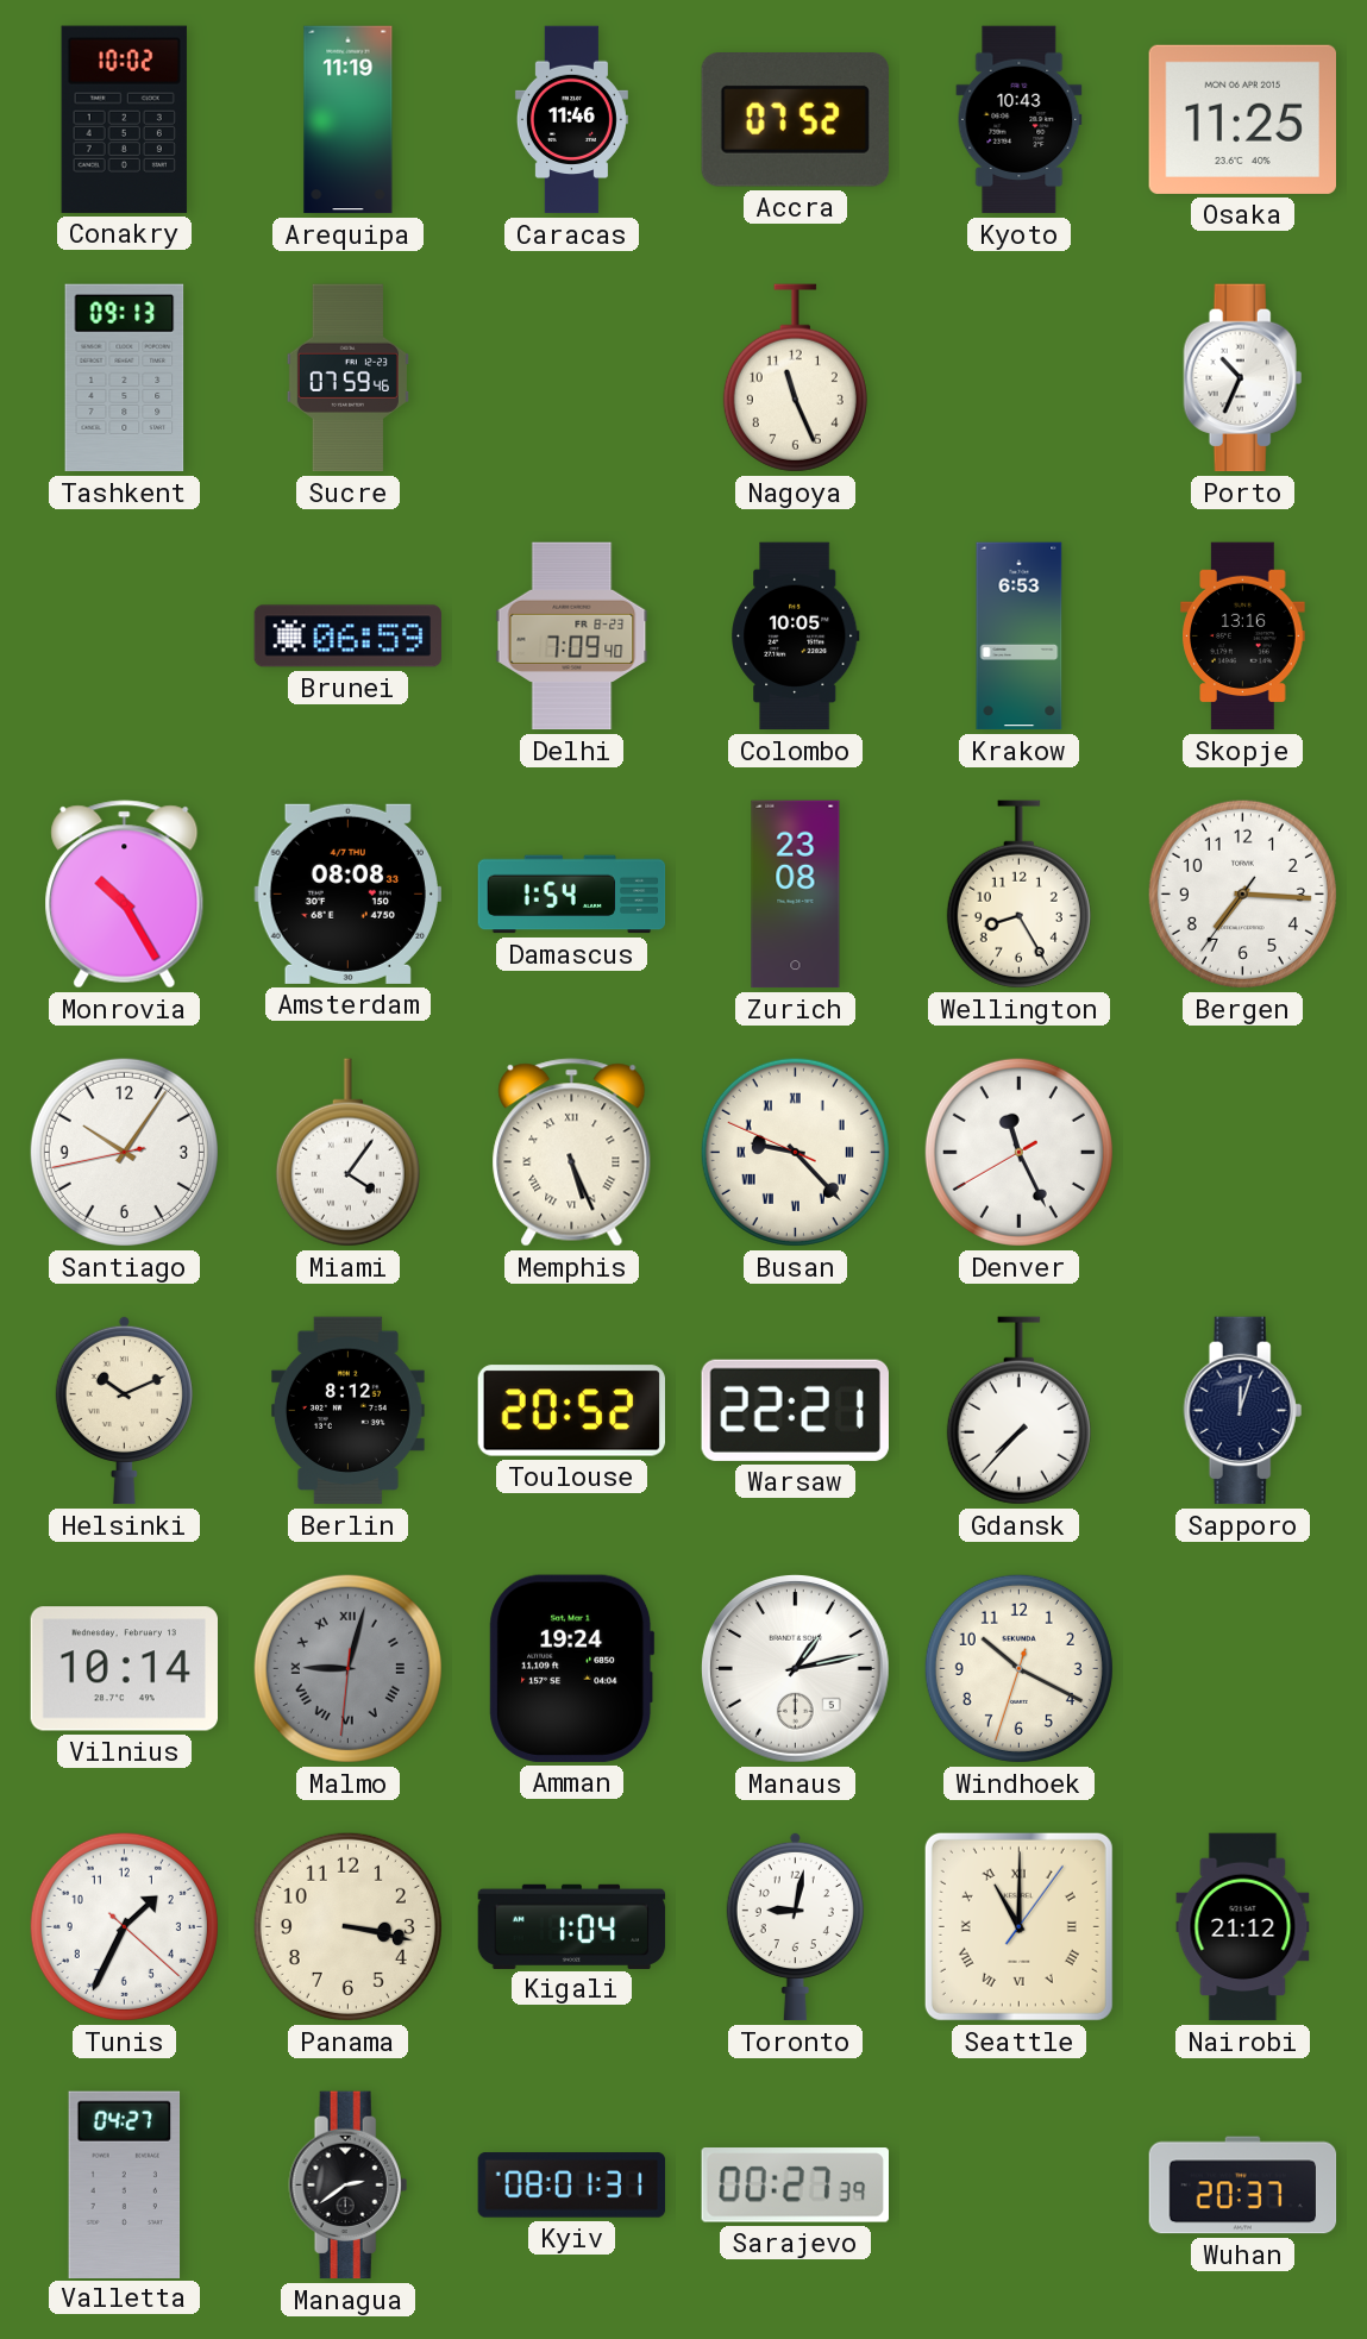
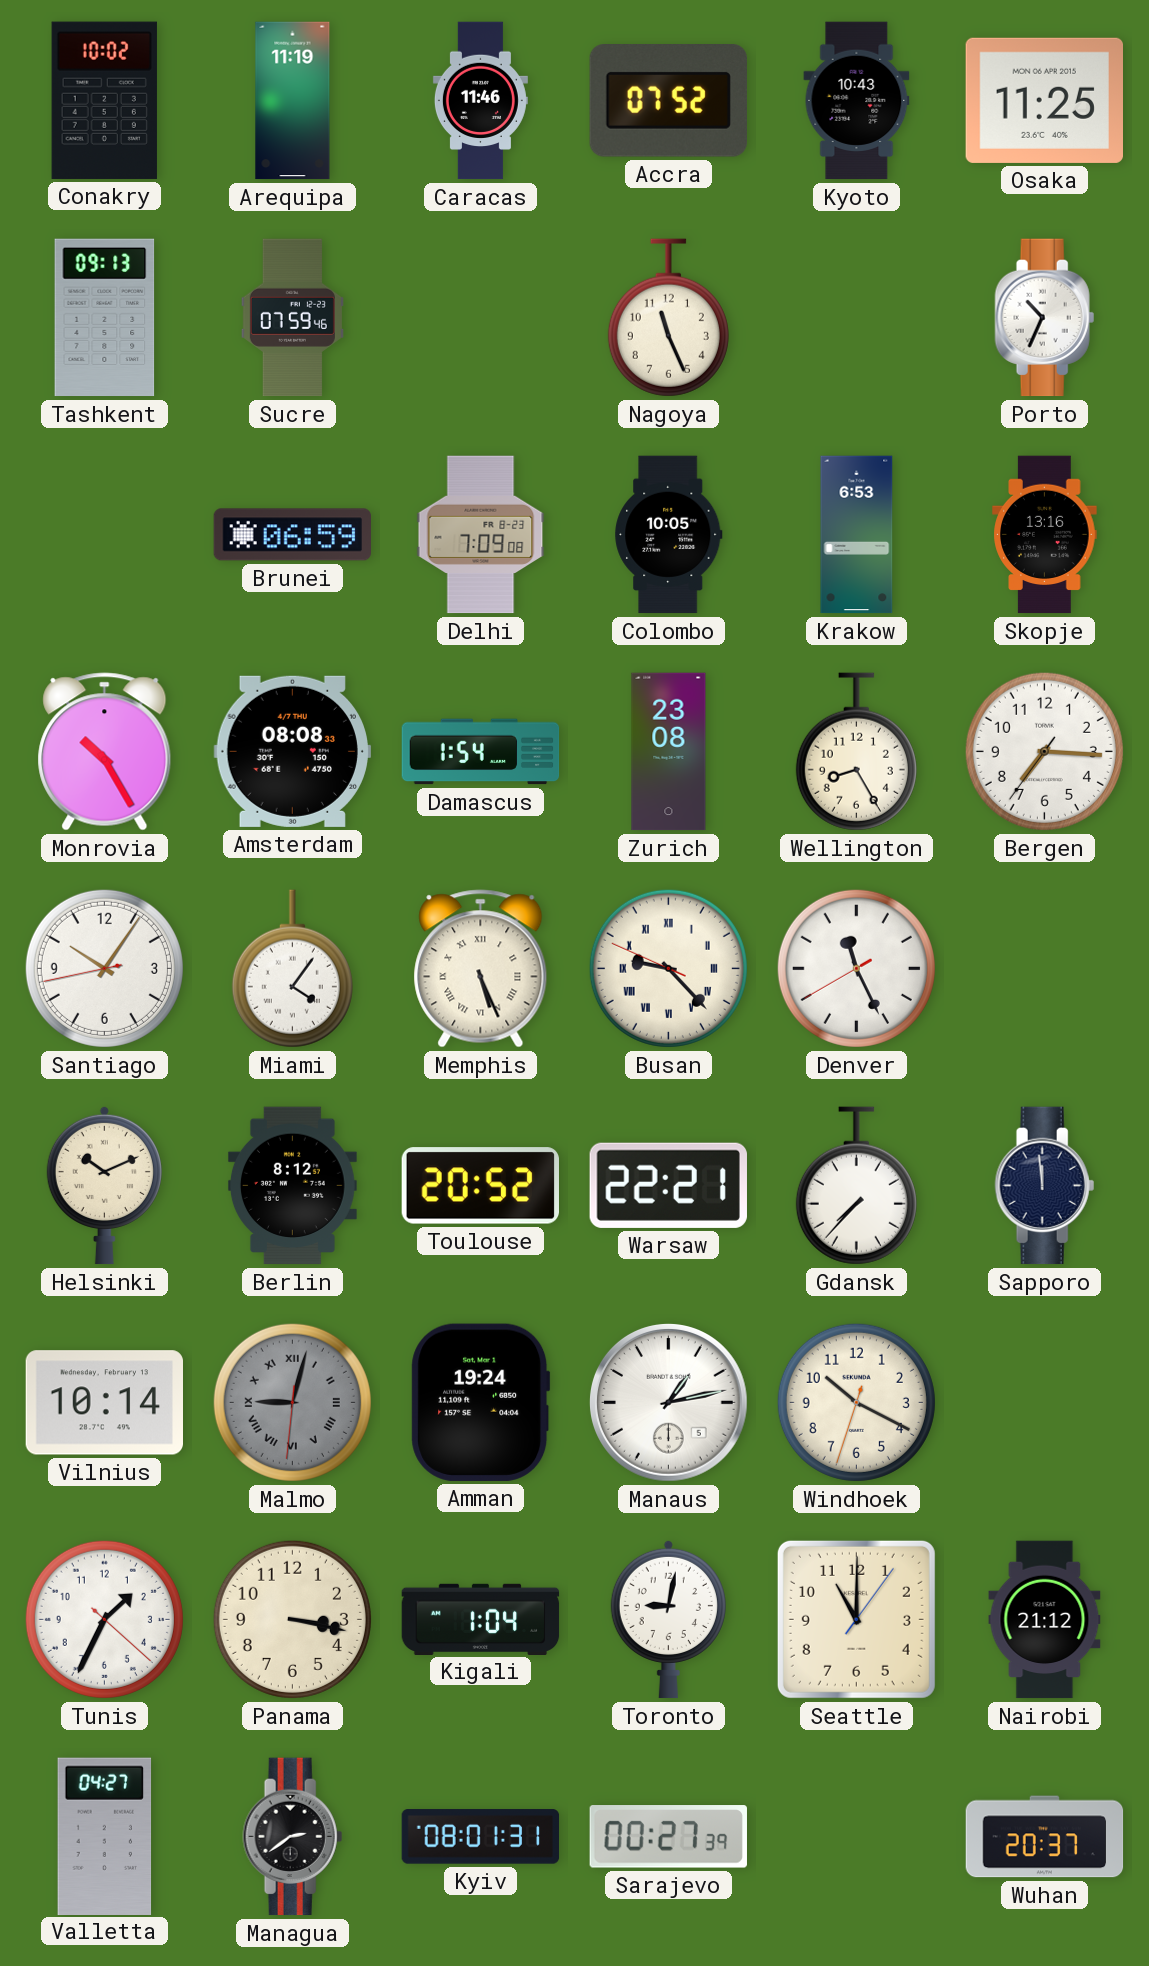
Delhi: 7:09:40 -> 7:09:08 (481, 535)
Sapporo: 12:03 -> 11:59 (1045, 1186)
Seattle numerals: Roman -> Arabic (856, 1619)
